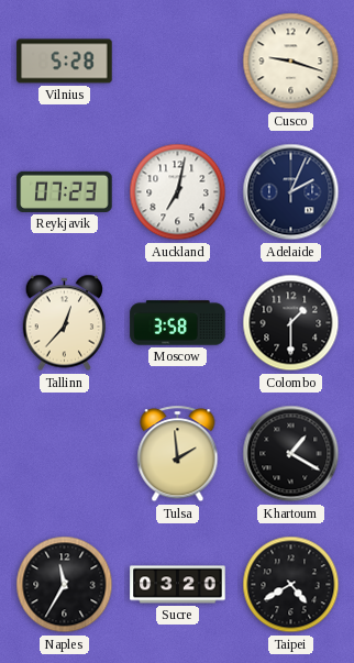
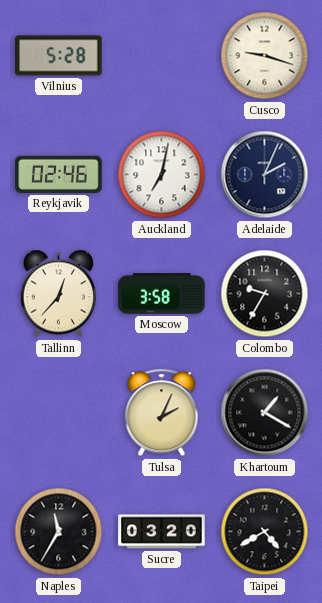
Reykjavik: 07:23 -> 02:46 (59, 174)
Colombo: 1:30 -> 9:35 (265, 294)
Tulsa: 1:59 -> 2:04 (162, 413)
